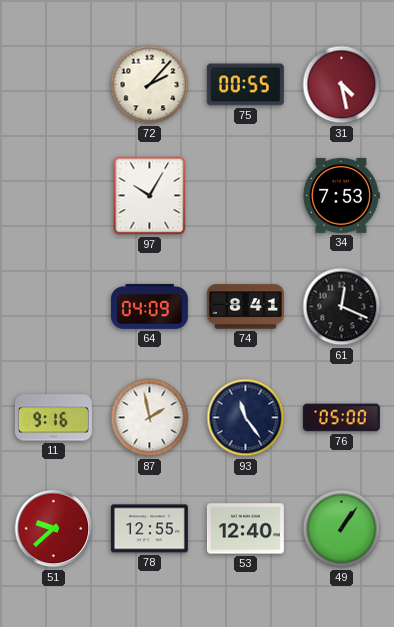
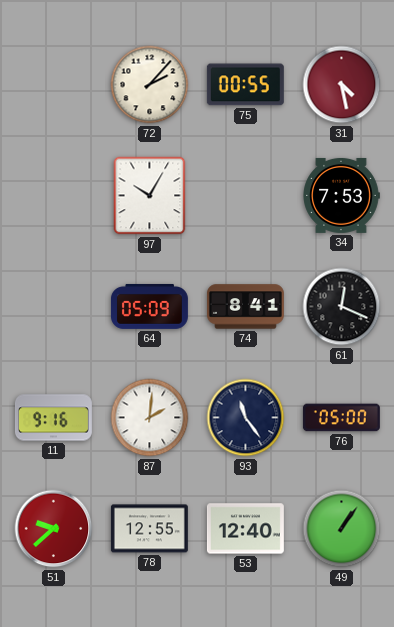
64: 04:09 -> 05:09 (149, 306)
87: 1:58 -> 2:01 (150, 418)
